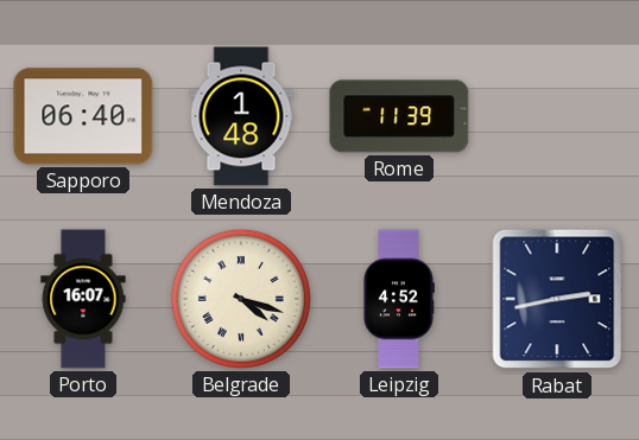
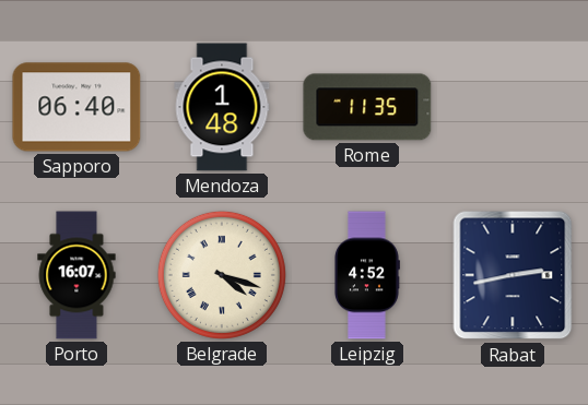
Rome: 11:39 -> 11:35 (367, 107)
